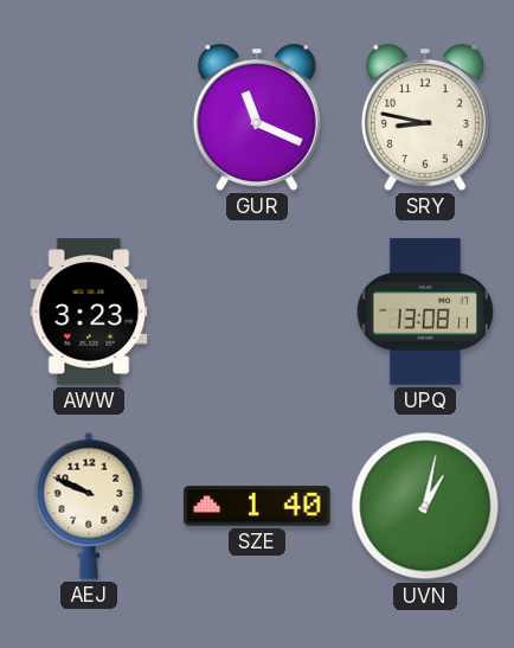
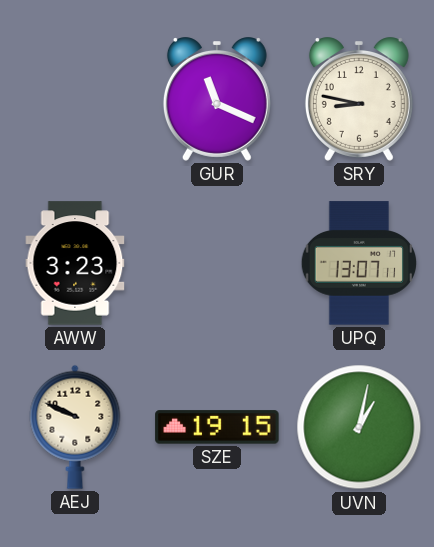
UPQ: 13:08 -> 13:07 (358, 263)
SZE: 1:40 -> 19:15 (217, 427)
